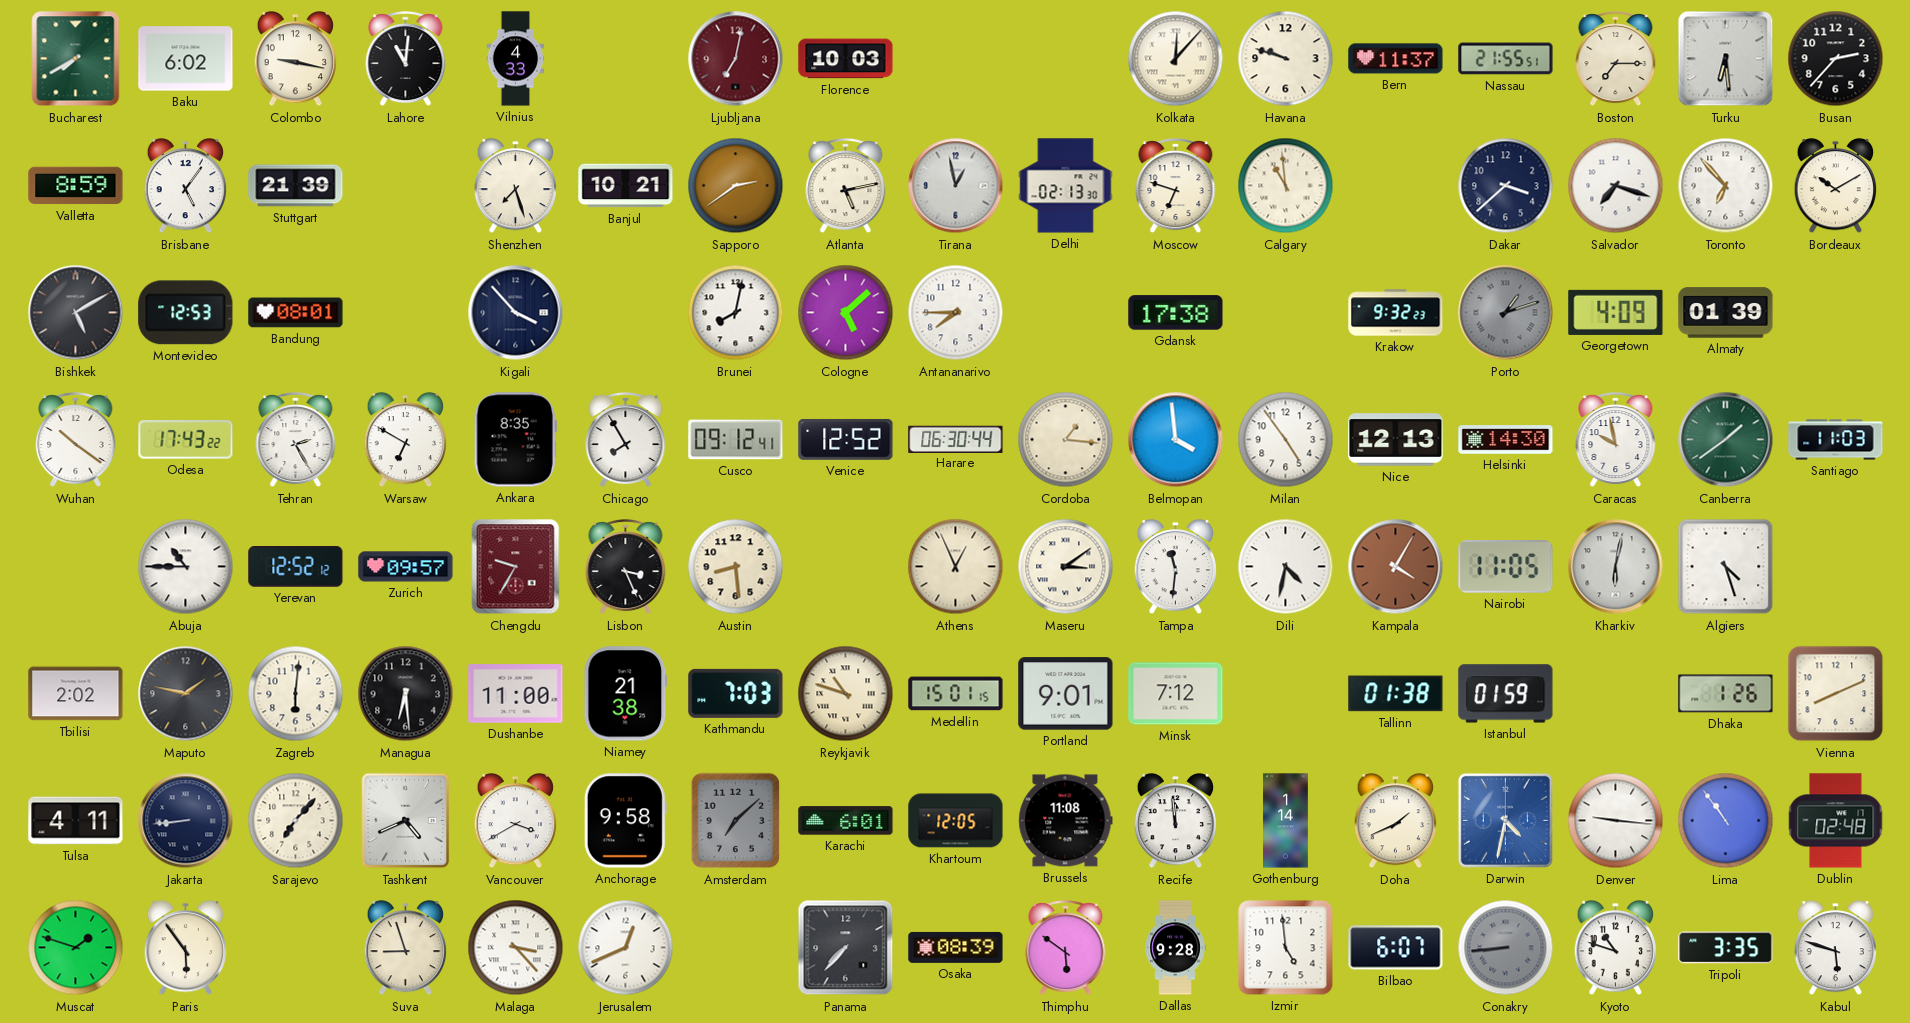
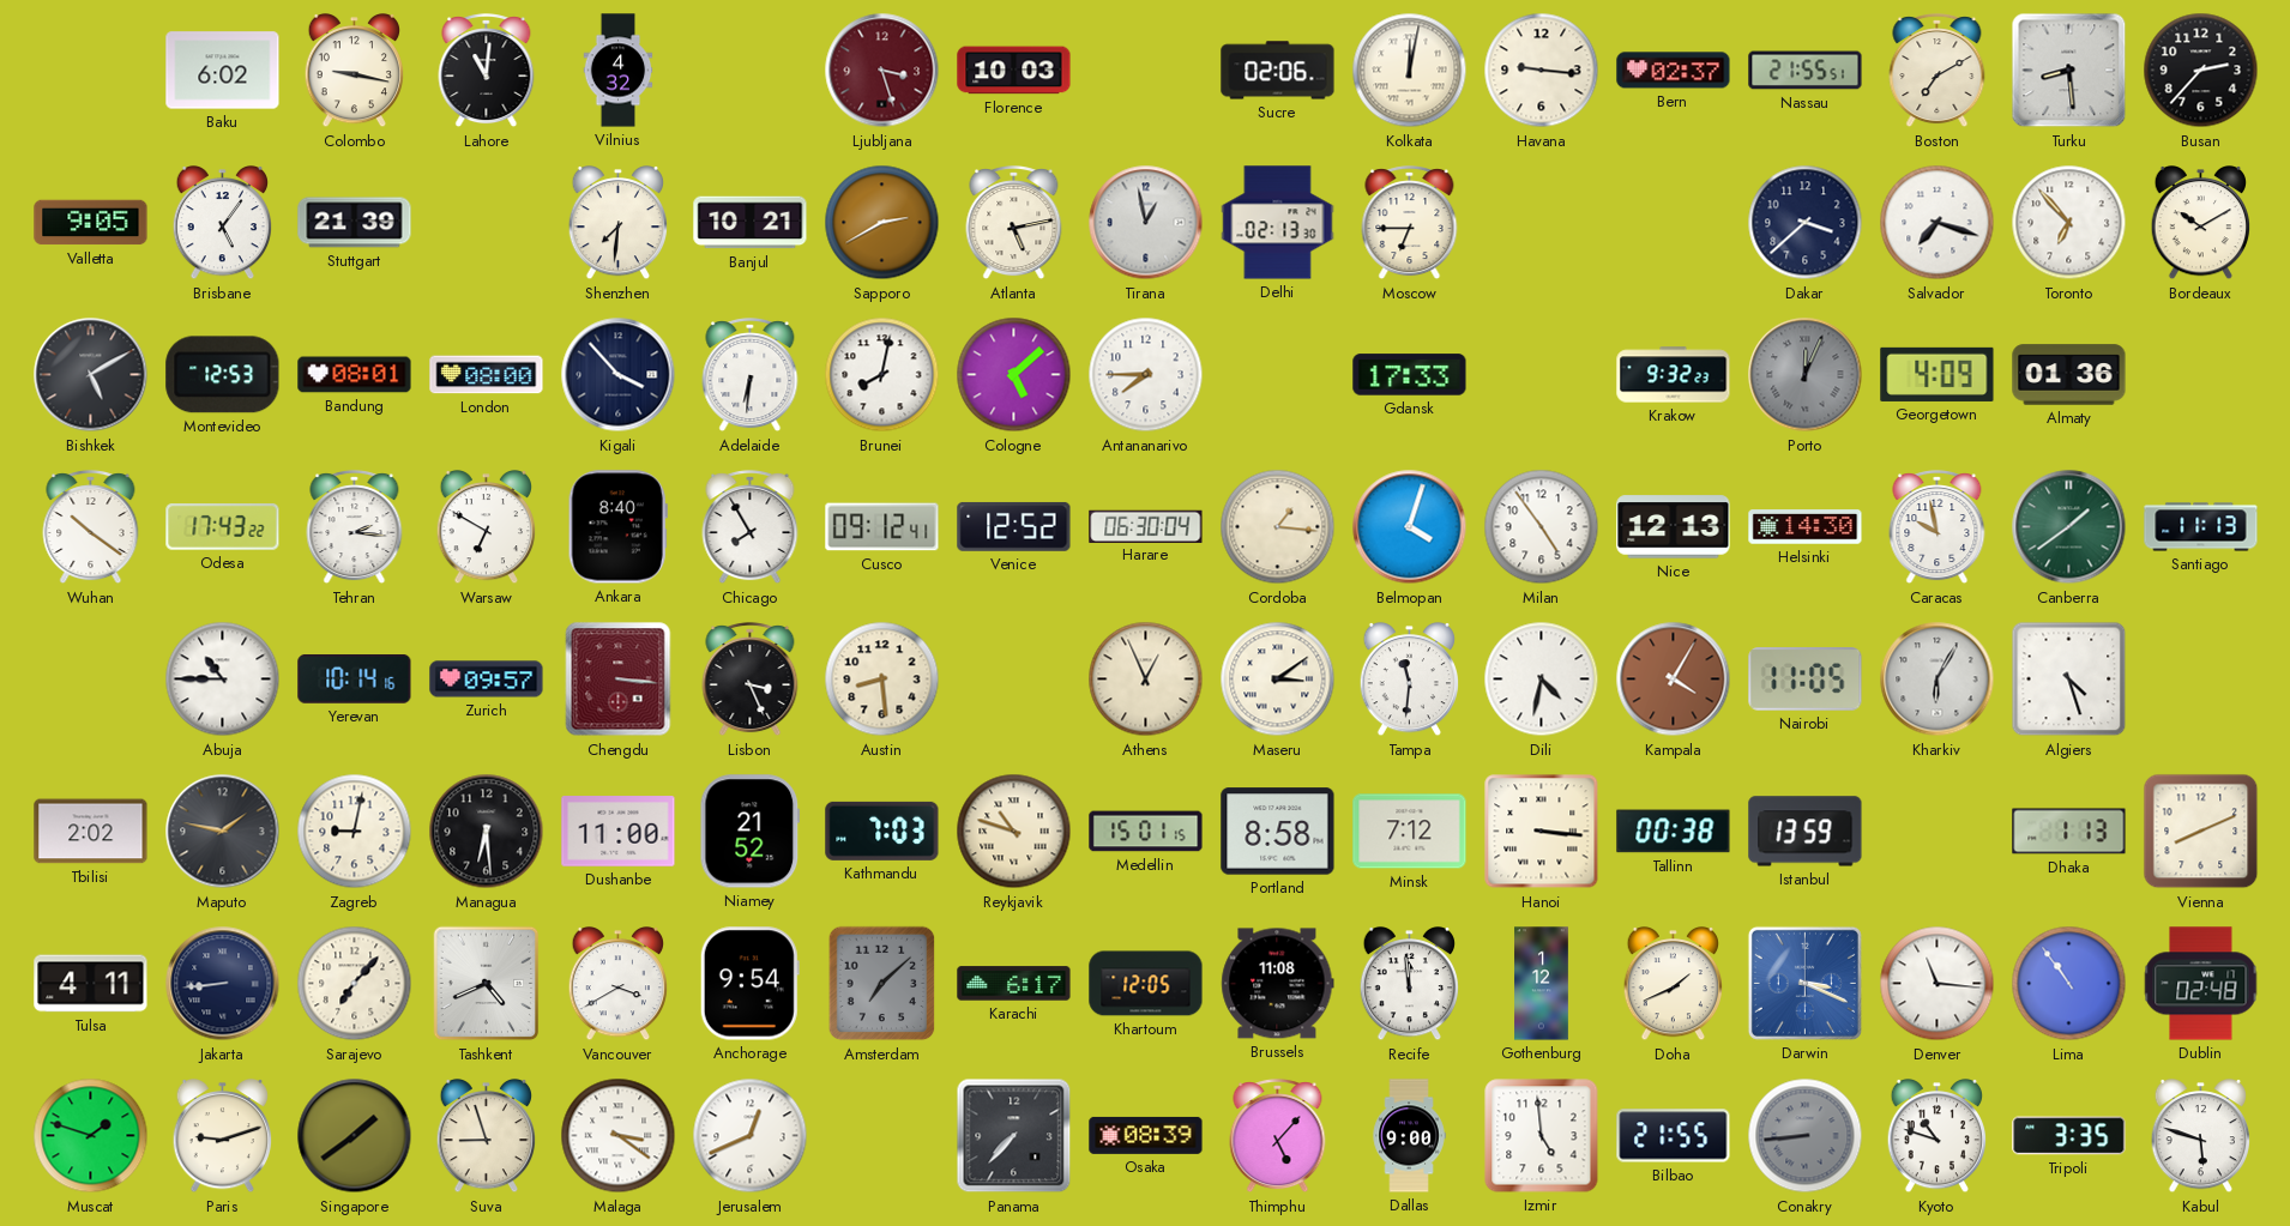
Bucharest: 7:40 -> none (76, 59)
Vilnius: 4:33 -> 4:32 (619, 71)
Ljubljana: 7:02 -> 3:27 (882, 71)
Sucre: none -> 02:06 (1278, 71)
Kolkata: 12:07 -> 12:02 (1410, 71)
Havana: 9:48 -> 9:16 (1542, 71)
Bern: 11:37 -> 02:37 (1674, 71)
Boston: 7:15 -> 7:10 (1938, 71)
Turku: 6:29 -> 8:29 (2069, 71)
Valletta: 8:59 -> 9:05 (91, 223)
Shenzhen: 7:27 -> 7:31 (619, 224)
Sapporo: 2:39 -> 2:40 (882, 223)
Moscow: 6:48 -> 6:45 (1410, 223)
Calgary: 10:59 -> none (1286, 186)
London: none -> 08:00 (487, 375)
Adelaide: none -> 6:31 (751, 375)
Gdansk: 17:38 -> 17:33 (1410, 375)
Porto: 1:12 -> 12:04 (1806, 375)
Almaty: 01:39 -> 01:36 (2069, 375)
Tehran: 2:25 -> 2:16 (355, 527)
Ankara: 8:35 -> 8:40 (617, 527)
Harare: 06:30:44 -> 06:30:04 (1146, 526)
Belmopan: 3:59 -> 4:03 (1410, 527)
Santiago: 11:03 -> 11:13 (2201, 527)
Yerevan: 12:52 -> 10:14 (355, 680)
Chengdu: 9:35 -> 3:16 (619, 680)
Kharkiv: 6:02 -> 6:05 (1938, 680)
Zagreb: 6:01 -> 9:02 (355, 832)
Niamey: 21:38 -> 21:52 (751, 832)
Portland: 9:01 -> 8:58 (1278, 832)
Hanoi: none -> 3:16 (1542, 832)
Tallinn: 01:38 -> 00:38 (1674, 832)
Istanbul: 01:59 -> 13:59 (1806, 832)
Dhaka: 1:26 -> 1:13 (2069, 832)
Anchorage: 9:58 -> 9:54 (749, 984)
Karachi: 6:01 -> 6:17 (1014, 984)
Gothenburg: 1:14 -> 1:12 (1542, 984)
Darwin: 4:32 -> 3:19 (1804, 983)
Denver: 9:16 -> 11:16 (1938, 984)
Paris: 5:54 -> 9:12 (223, 1137)
Singapore: none -> 1:39 (355, 1136)
Malaga: 3:23 -> 3:21 (619, 1136)
Thimphu: 5:51 -> 5:07 (1278, 1136)
Dallas: 9:28 -> 9:00 (1409, 1136)
Bilbao: 6:07 -> 21:55 (1674, 1136)
